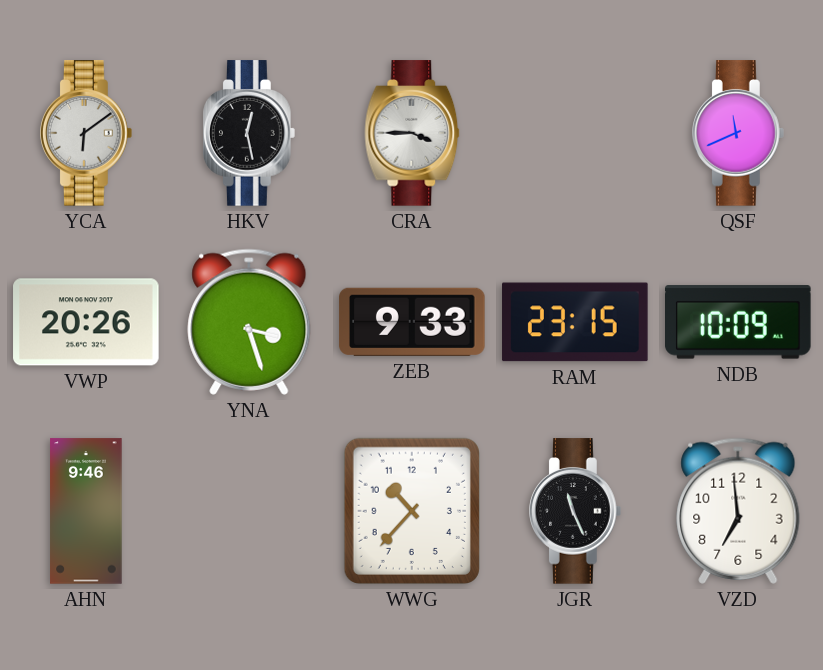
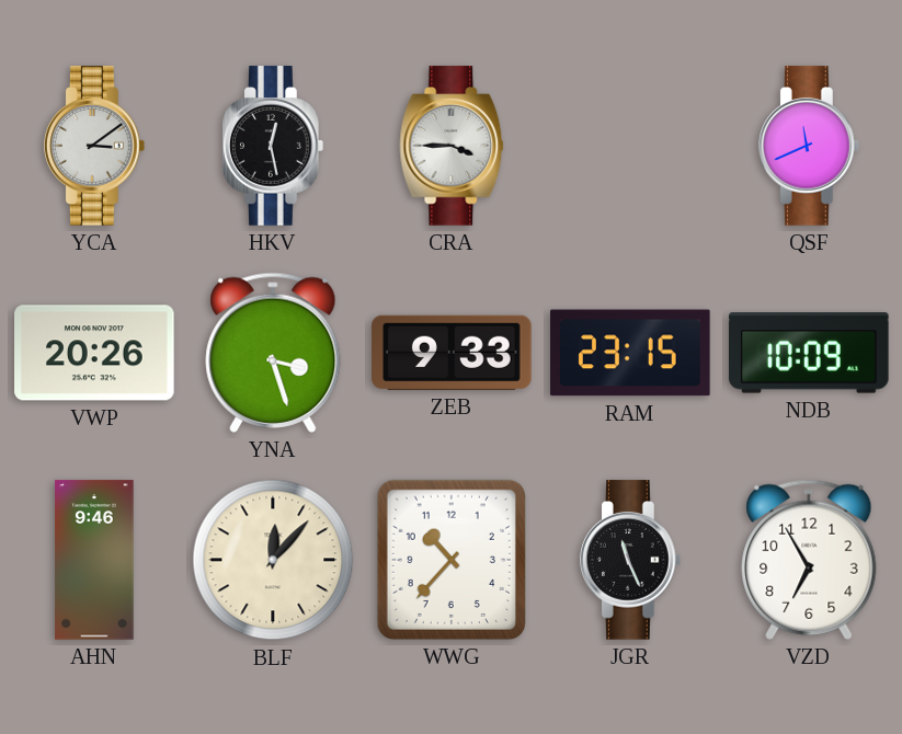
YCA: 6:09 -> 3:09 (95, 146)
BLF: none -> 12:07 (273, 560)
VZD: 6:59 -> 6:55 (809, 560)
